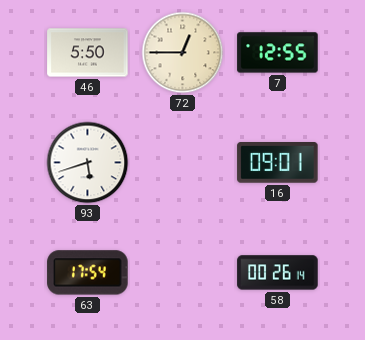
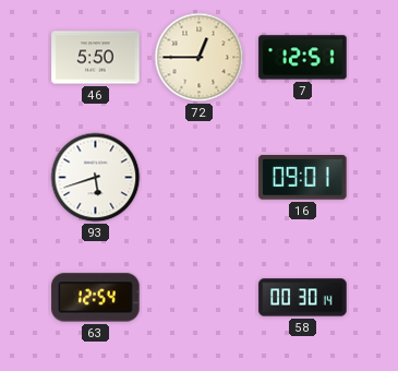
7: 12:55 -> 12:51 (303, 58)
63: 17:54 -> 12:54 (96, 298)
58: 00:26 -> 00:30 (303, 298)
